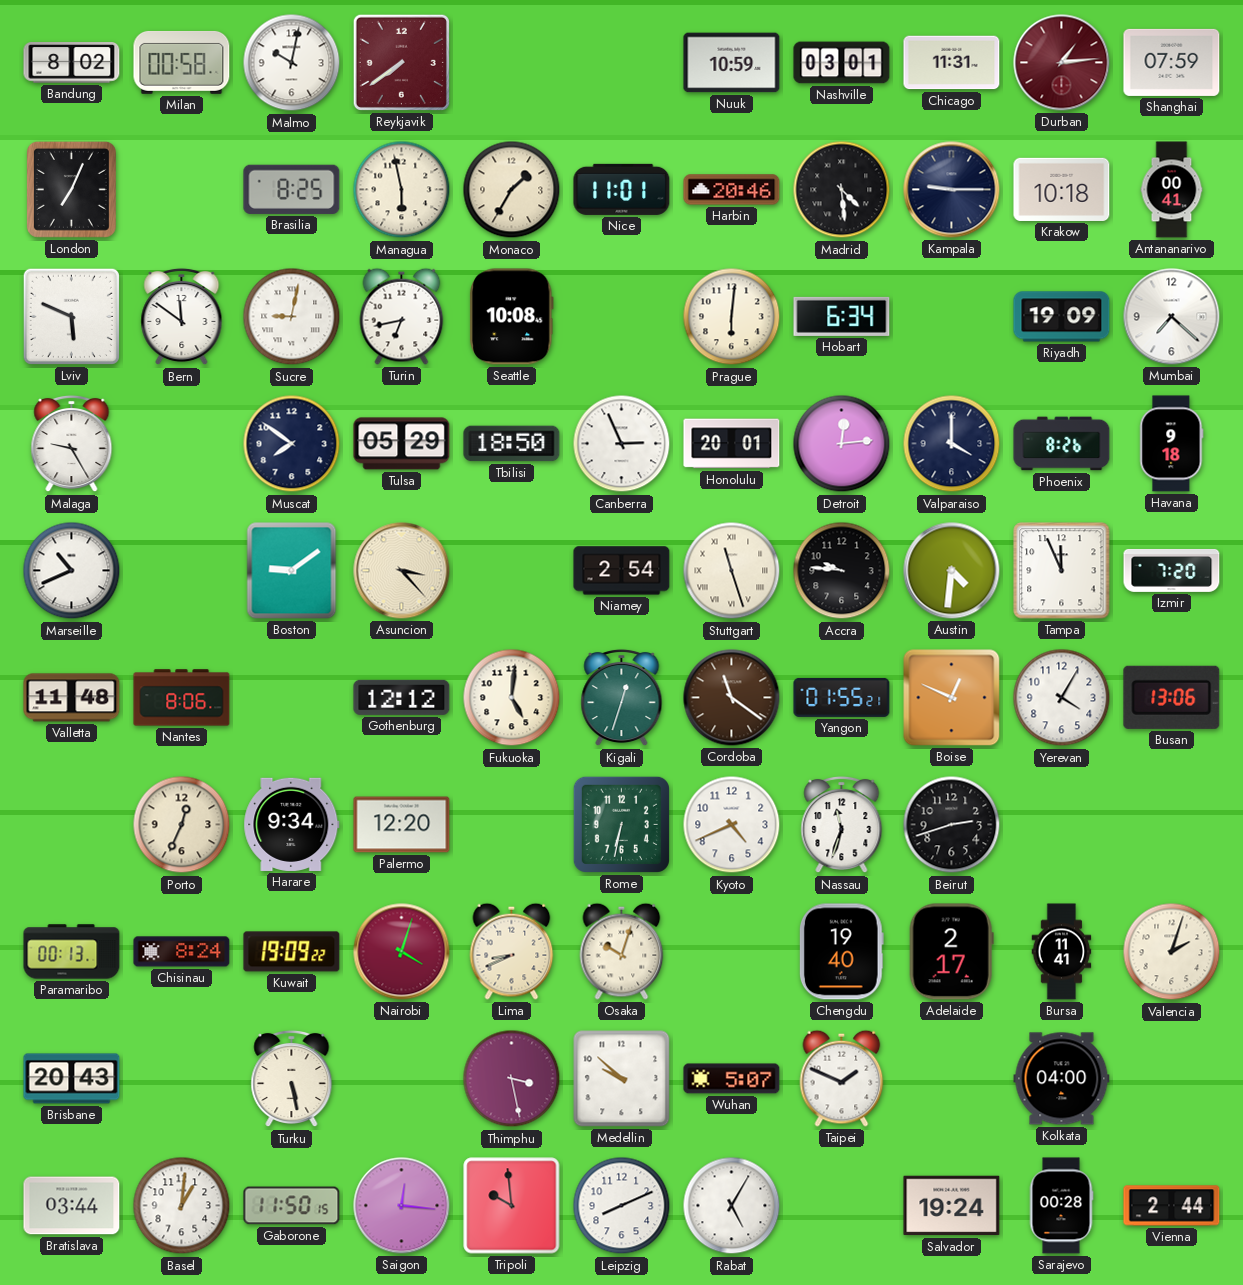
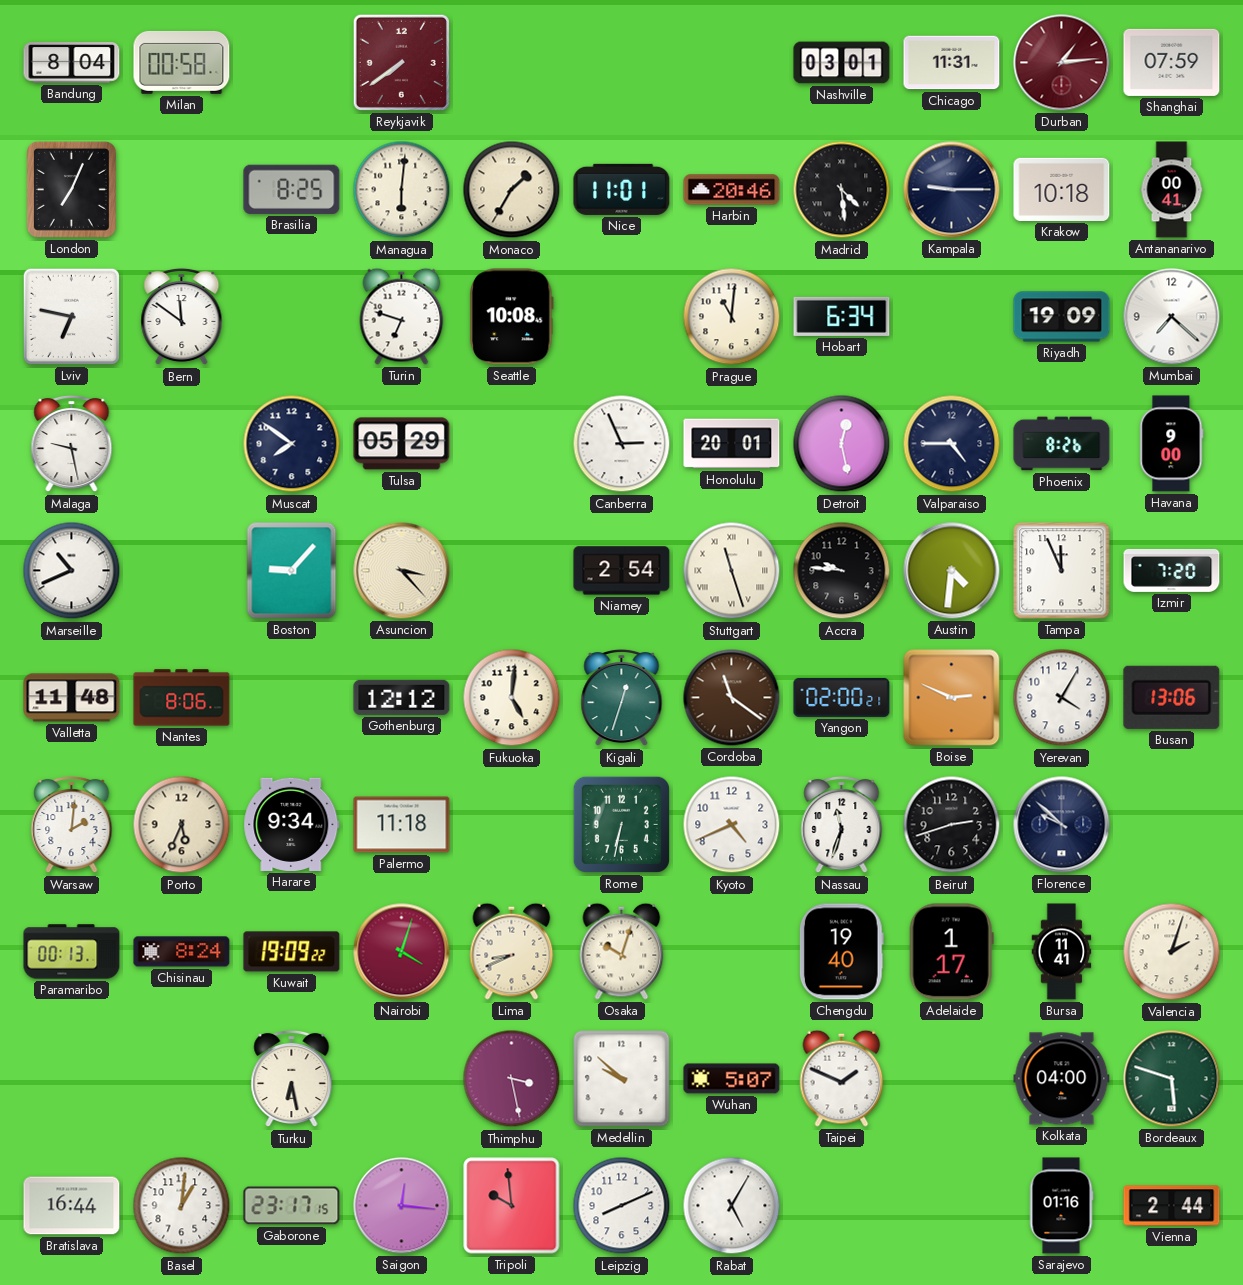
Bandung: 8:02 -> 8:04 (72, 63)
Malmo: 10:02 -> none (292, 63)
Nuuk: 10:59 -> none (732, 63)
Managua: 5:58 -> 6:01 (402, 190)
Lviv: 5:49 -> 6:47 (71, 316)
Sucre: 9:02 -> none (292, 317)
Turin: 6:43 -> 6:48 (402, 316)
Prague: 6:01 -> 11:01 (732, 317)
Malaga: 9:25 -> 9:28 (72, 444)
Tbilisi: 18:50 -> none (512, 444)
Detroit: 12:14 -> 12:28 (842, 444)
Valparaiso: 4:00 -> 4:45 (952, 444)
Havana: 9:18 -> 9:00 (1172, 444)
Boston: 9:09 -> 9:07 (292, 571)
Yangon: 01:55 -> 02:00 (842, 697)
Boise: 12:49 -> 2:49 (952, 698)
Warsaw: none -> 2:01 (72, 825)
Porto: 12:34 -> 5:34 (182, 825)
Palermo: 12:20 -> 11:18 (402, 825)
Florence: none -> 9:52 (1062, 825)
Adelaide: 2:17 -> 1:17 (951, 952)
Brisbane: 20:43 -> none (72, 1079)
Turku: 5:28 -> 6:28 (292, 1079)
Bordeaux: none -> 5:48 (1172, 1079)
Bratislava: 03:44 -> 16:44 (72, 1206)
Gaborone: 11:50 -> 23:17 (292, 1206)
Salvador: 19:24 -> none (952, 1206)
Sarajevo: 00:28 -> 01:16 (1061, 1206)
